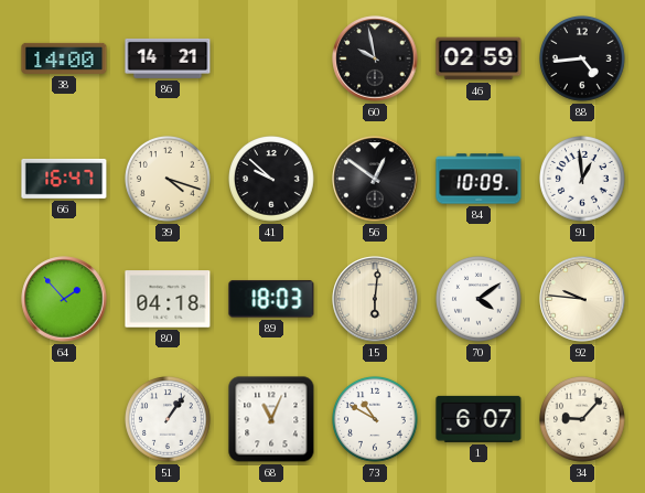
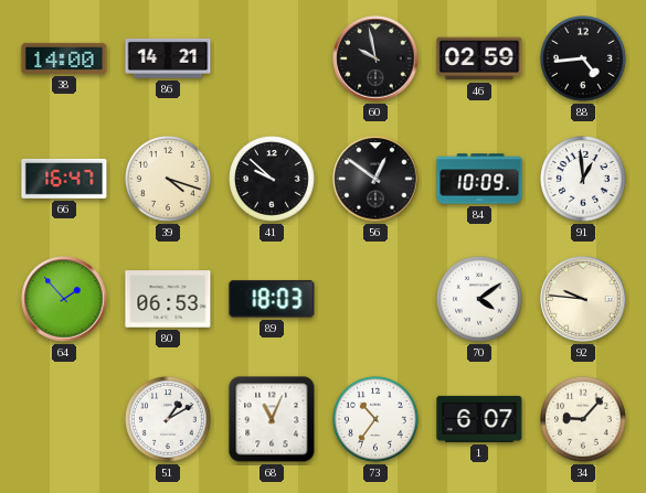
80: 04:18 -> 06:53 (168, 299)
15: 6:01 -> none (375, 299)
51: 1:06 -> 1:10 (169, 420)
73: 10:50 -> 10:36 (377, 420)
